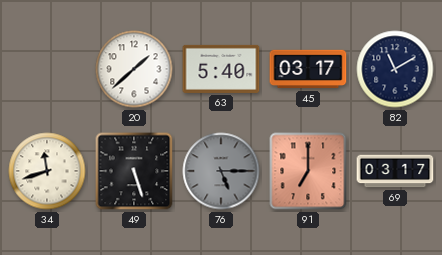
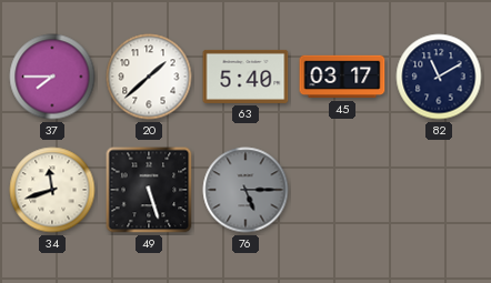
37: none -> 7:45 (52, 77)
91: 7:00 -> none (308, 171)
69: 03:17 -> none (395, 171)
